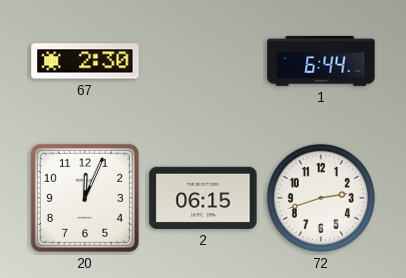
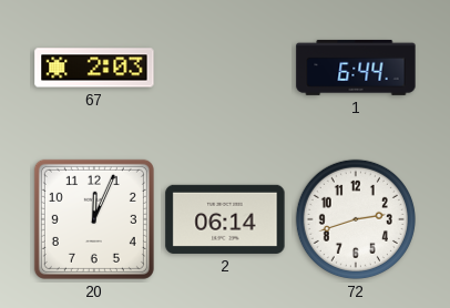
67: 2:30 -> 2:03 (94, 68)
2: 06:15 -> 06:14 (225, 219)
